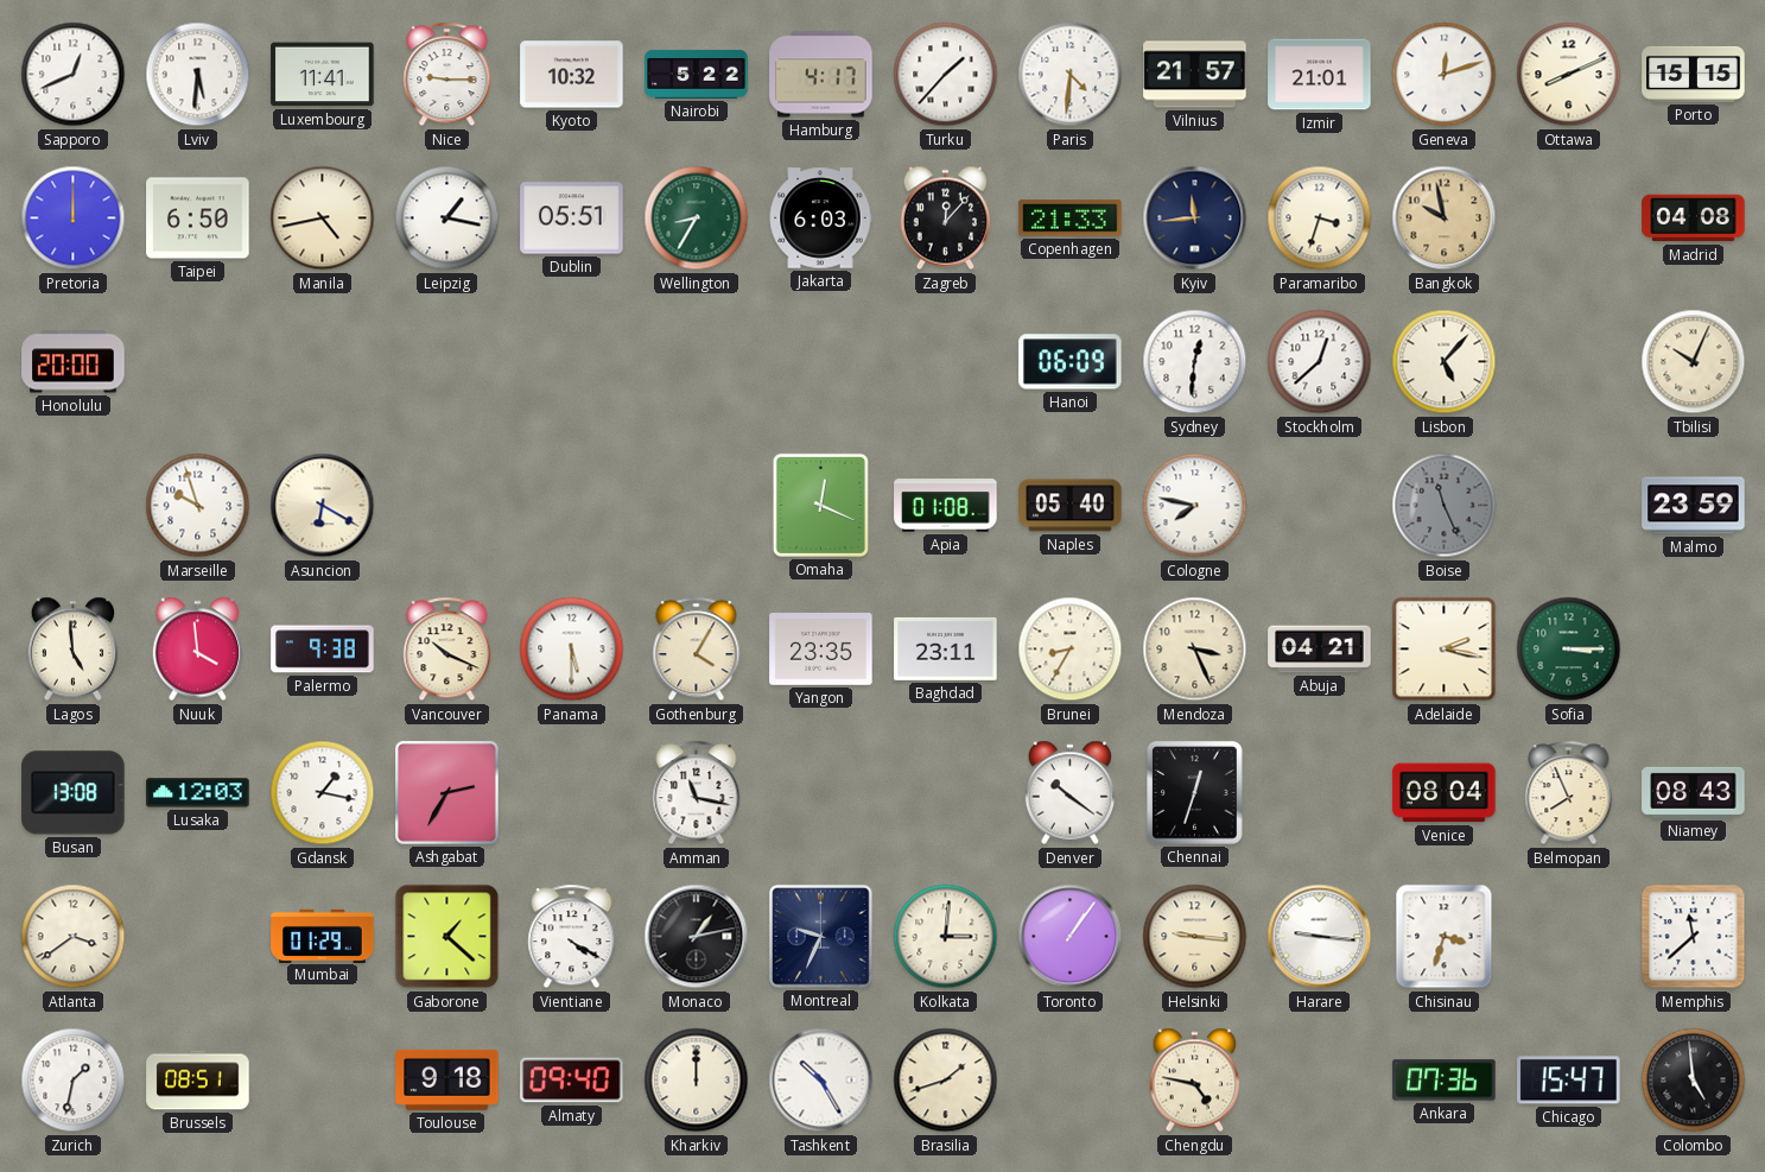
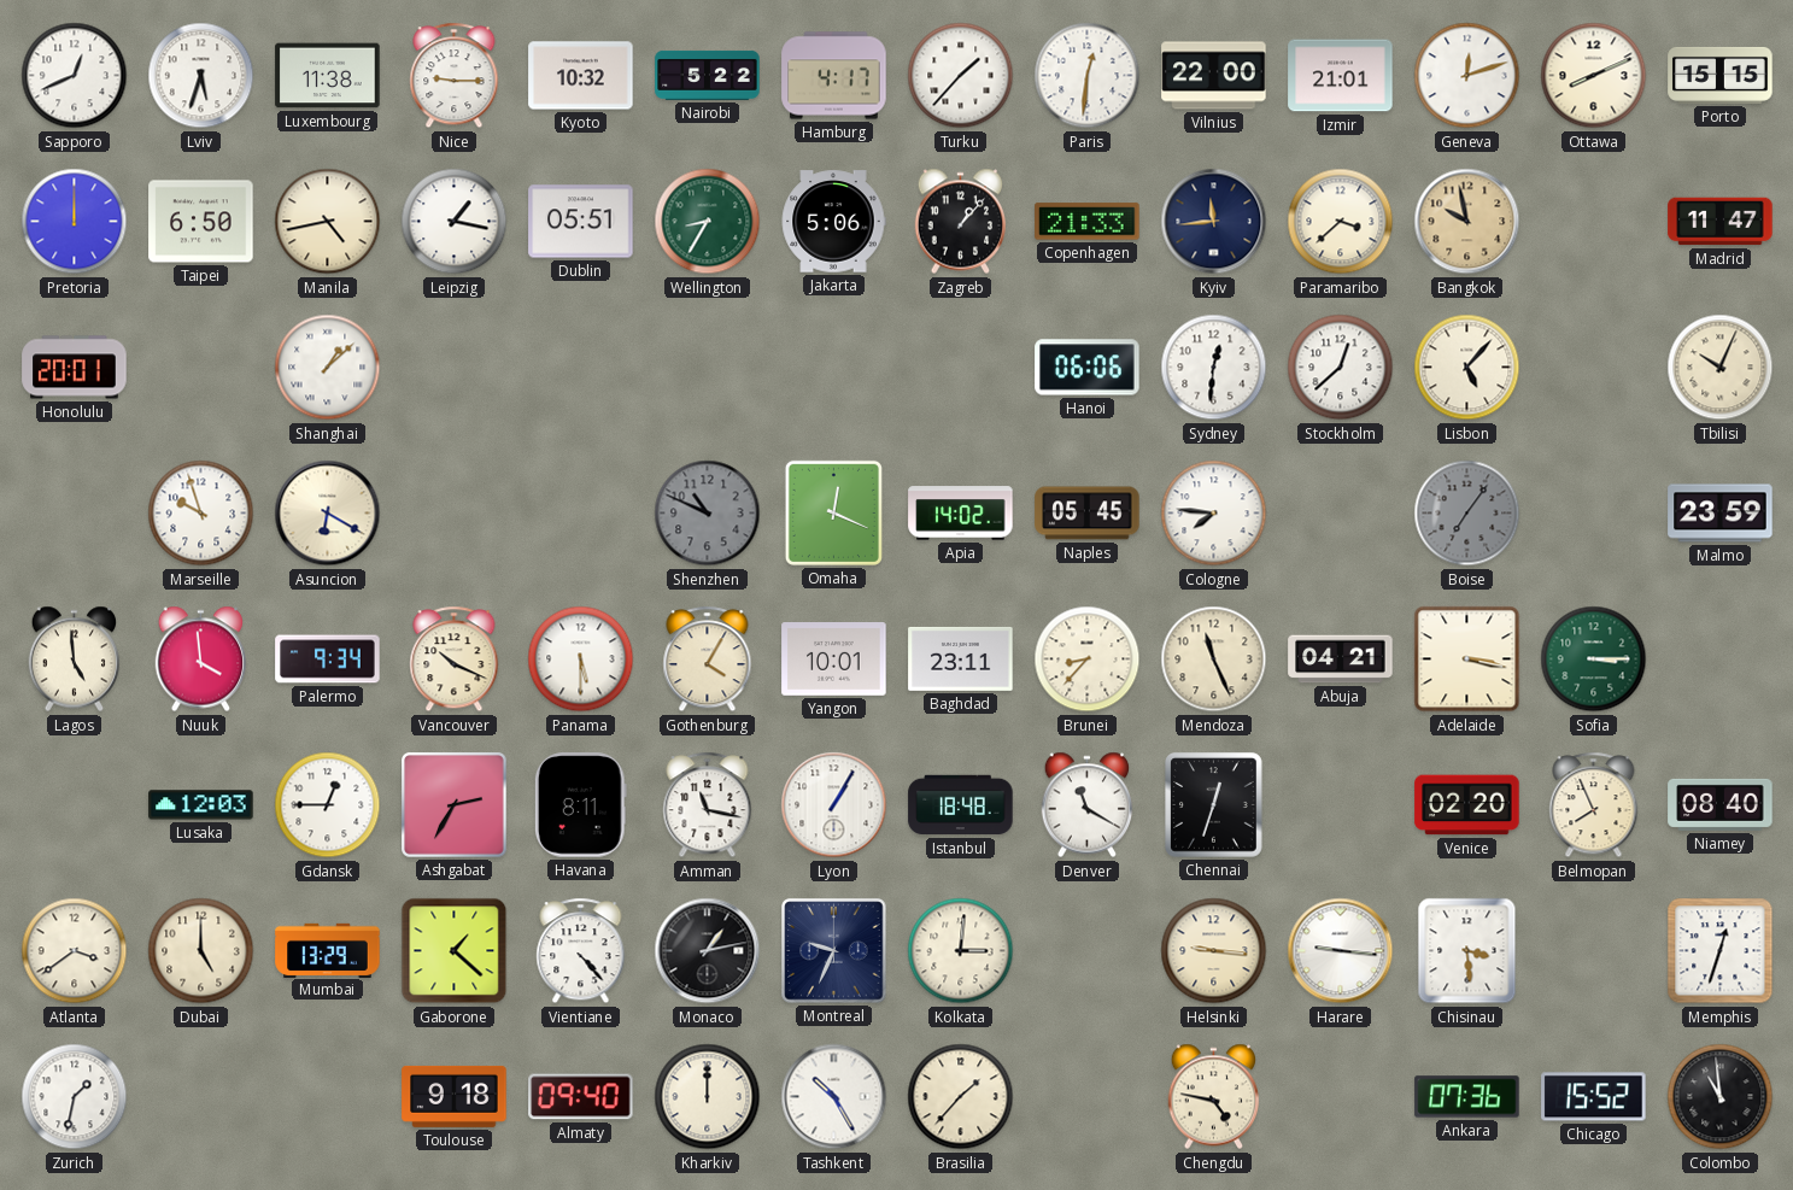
Lviv: 5:31 -> 5:33 (201, 76)
Luxembourg: 11:41 -> 11:38 (328, 76)
Paris: 4:31 -> 12:31 (1088, 76)
Vilnius: 21:57 -> 22:00 (1214, 76)
Jakarta: 6:03 -> 5:06 (833, 222)
Zagreb: 12:07 -> 1:07 (961, 222)
Paramaribo: 3:33 -> 3:38 (1341, 222)
Madrid: 04:08 -> 11:47 (1721, 222)
Honolulu: 20:00 -> 20:01 (75, 368)
Shanghai: none -> 1:08 (328, 368)
Hanoi: 06:09 -> 06:06 (1088, 368)
Shenzhen: none -> 10:49 (708, 514)
Apia: 01:08 -> 14:02 (961, 514)
Naples: 05:40 -> 05:45 (1088, 514)
Cologne: 7:47 -> 7:46 (1214, 514)
Boise: 11:26 -> 7:06 (1467, 514)
Palermo: 9:38 -> 9:34 (328, 660)
Yangon: 23:35 -> 10:01 (834, 660)
Brunei: 8:35 -> 8:37 (1088, 660)
Mendoza: 3:26 -> 11:26 (1214, 660)
Adelaide: 2:17 -> 3:17 (1467, 660)
Busan: 13:08 -> none (74, 793)
Gdansk: 1:17 -> 12:45 (328, 805)
Havana: none -> 8:11 (580, 805)
Lyon: none -> 1:05 (834, 805)
Istanbul: none -> 18:48 (961, 805)
Denver: 10:21 -> 11:20 (1088, 805)
Venice: 08:04 -> 02:20 (1467, 805)
Niamey: 08:43 -> 08:40 (1721, 804)
Dubai: none -> 5:00 (201, 951)
Mumbai: 01:29 -> 13:29 (328, 950)
Vientiane: 4:20 -> 4:23 (581, 951)
Toronto: 1:06 -> none (1071, 937)
Chisinau: 3:33 -> 3:29 (1467, 951)
Memphis: 11:38 -> 12:33 (1721, 951)
Brussels: 08:51 -> none (198, 1081)
Brasilia: 1:42 -> 1:37 (961, 1097)
Chicago: 15:47 -> 15:52 (1594, 1097)
Colombo: 4:59 -> 10:59 (1721, 1097)
